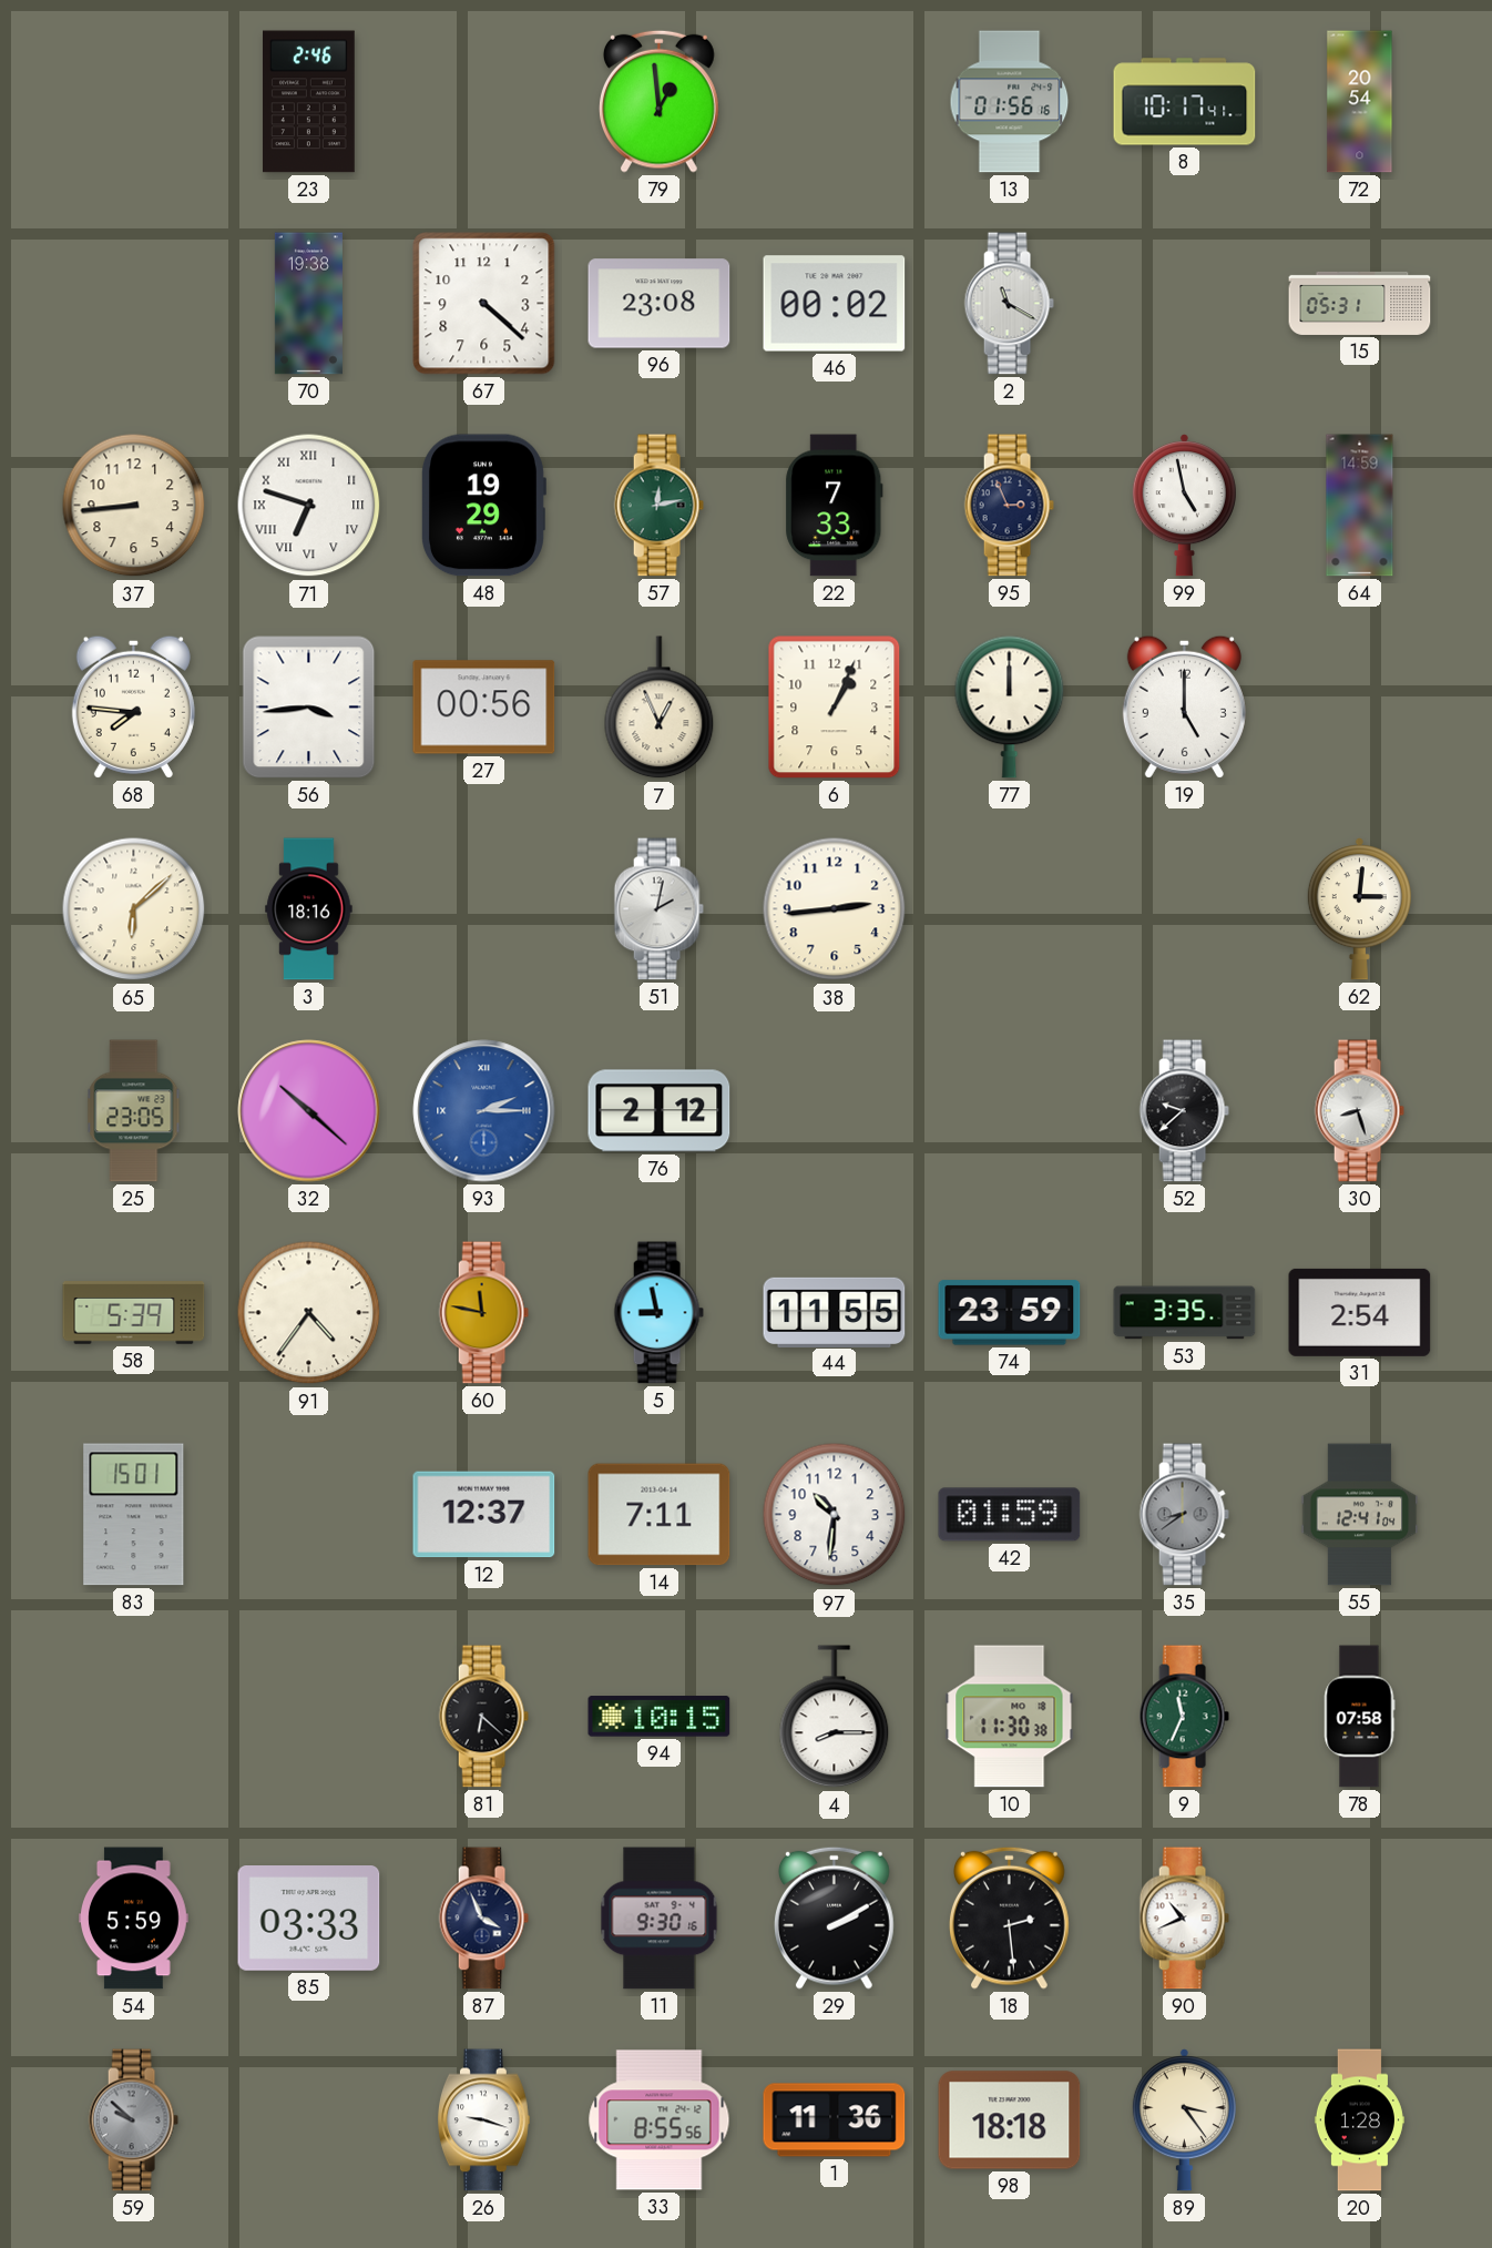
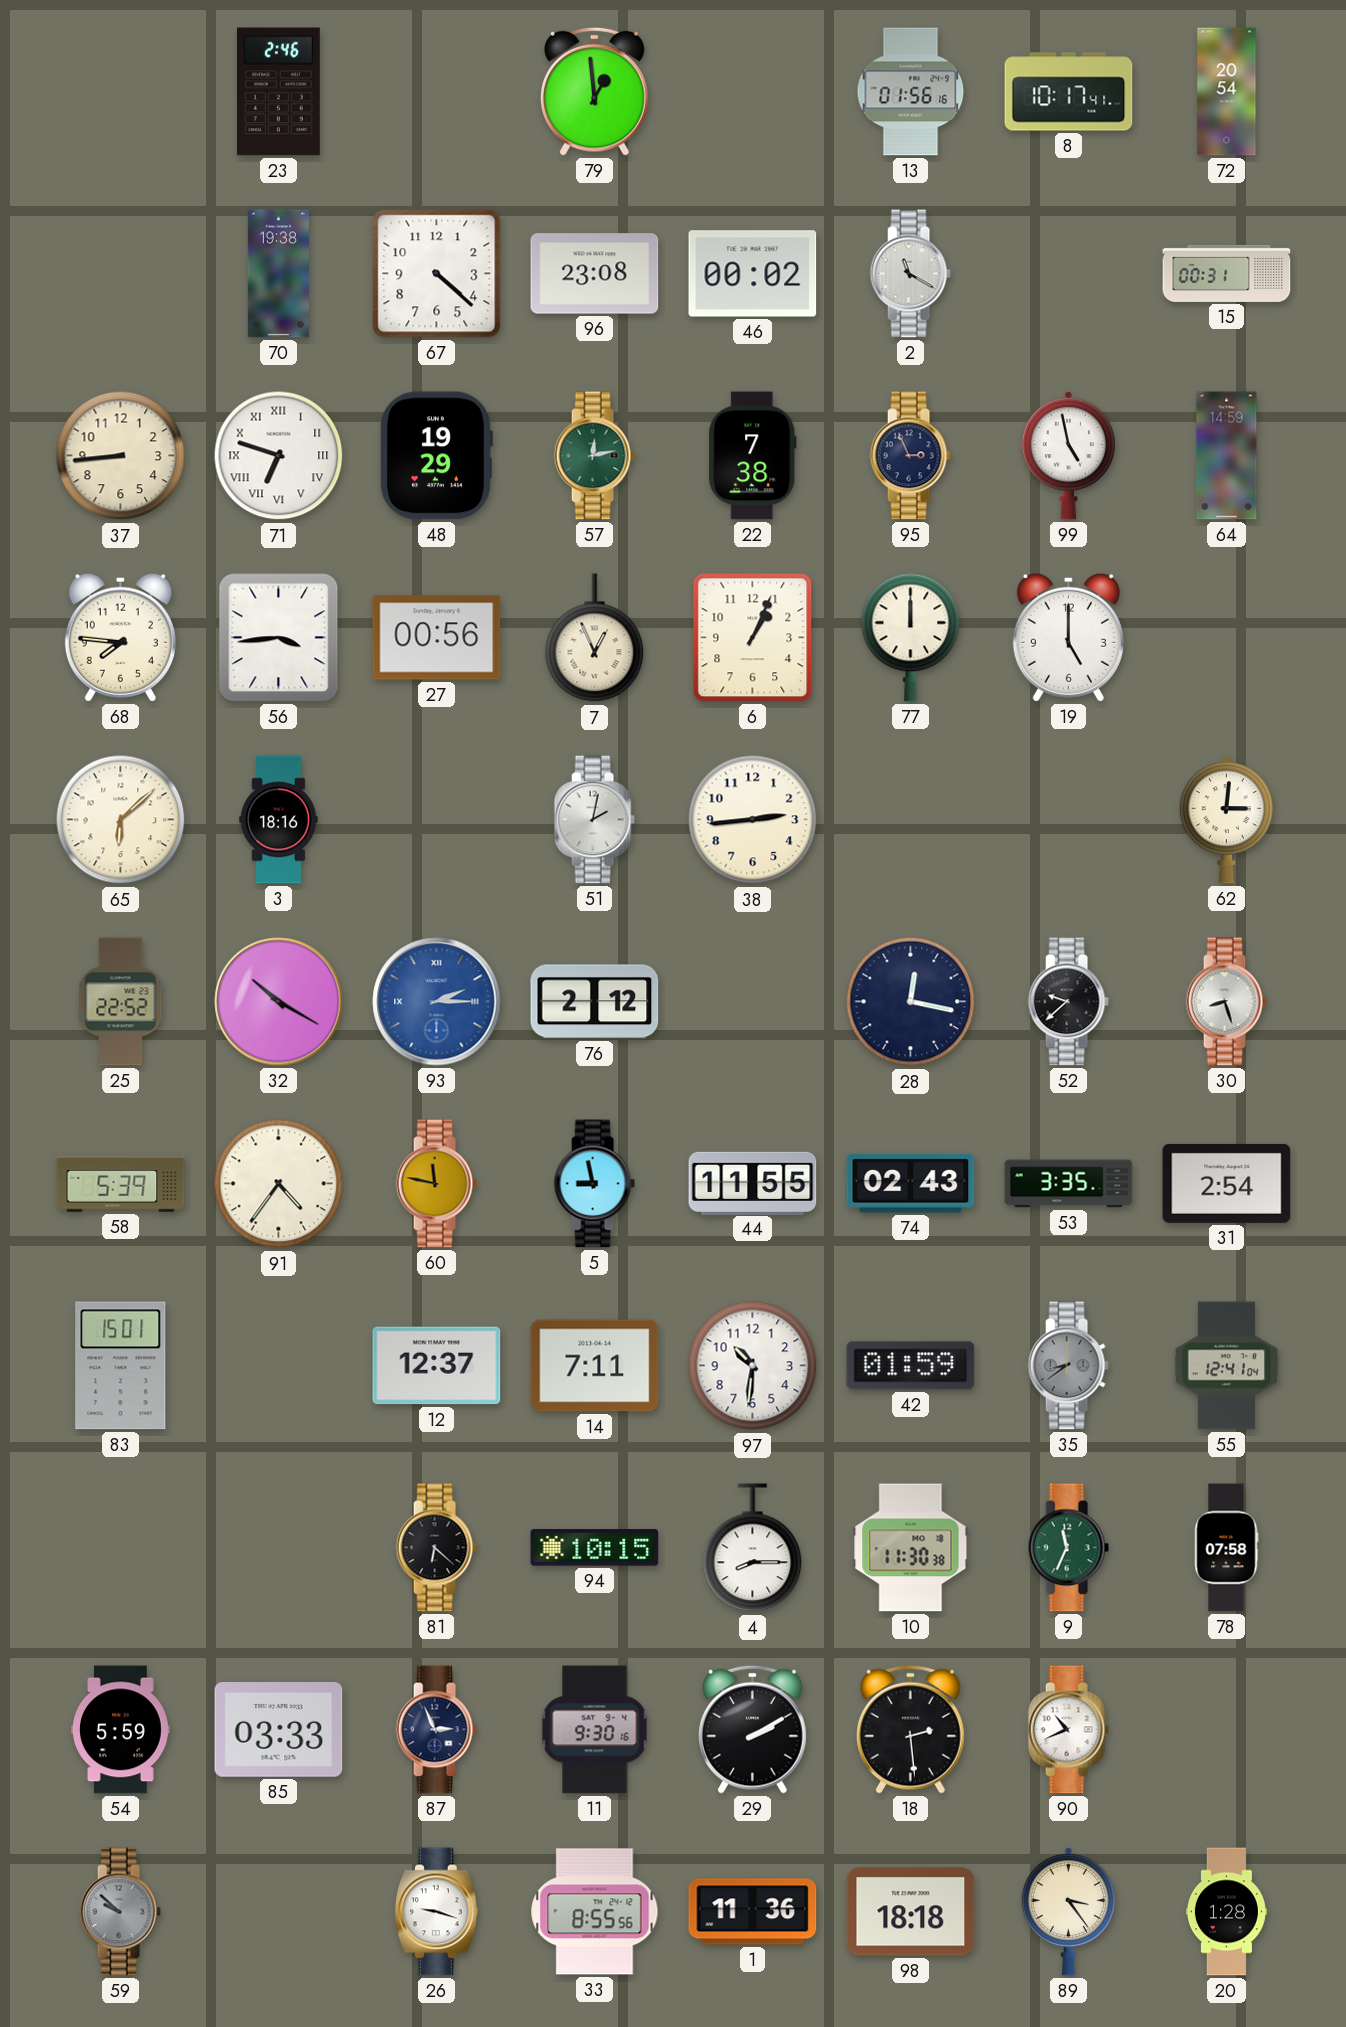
15: 05:31 -> 00:31 (1227, 273)
22: 7:33 -> 7:38 (753, 456)
25: 23:05 -> 22:52 (121, 1002)
32: 10:22 -> 10:20 (279, 1002)
28: none -> 12:17 (911, 1002)
74: 23:59 -> 02:43 (911, 1184)
87: 3:56 -> 2:56 (436, 1730)
